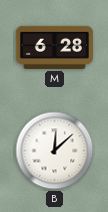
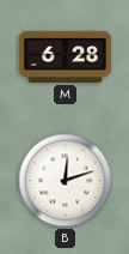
B: 12:08 -> 12:12 (66, 181)
